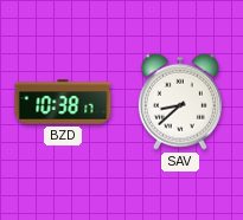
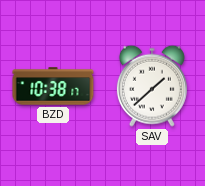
SAV: 8:38 -> 1:38 (152, 86)
